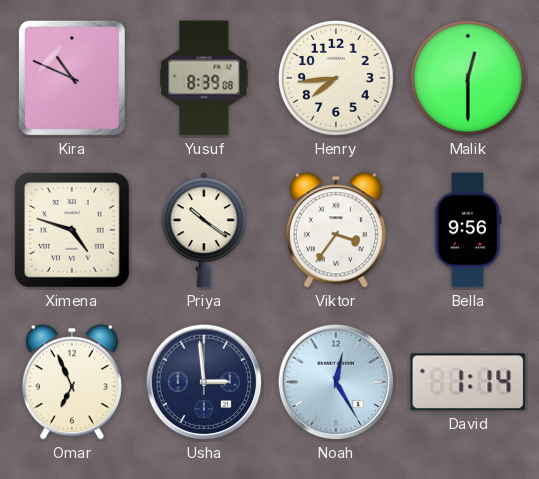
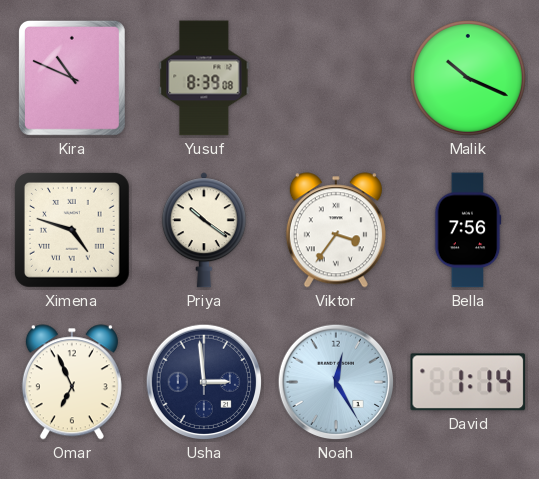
Henry: 7:44 -> none (337, 79)
Malik: 12:30 -> 10:19 (469, 79)
Bella: 9:56 -> 7:56 (468, 230)
